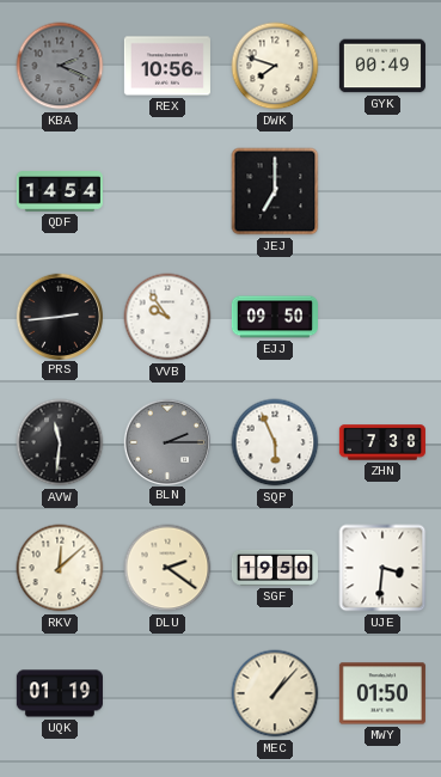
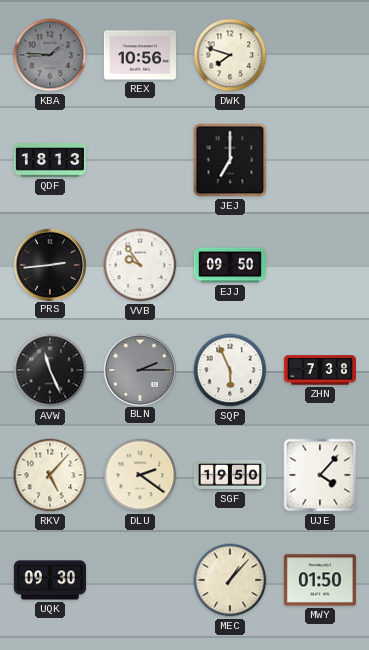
KBA: 2:19 -> 1:45 (50, 55)
GYK: 00:49 -> none (382, 66)
QDF: 14:54 -> 18:13 (50, 160)
AVW: 11:31 -> 11:26 (50, 370)
RKV: 12:08 -> 5:07 (50, 475)
UJE: 3:31 -> 4:07 (320, 475)
UQK: 01:19 -> 09:30 (50, 580)
